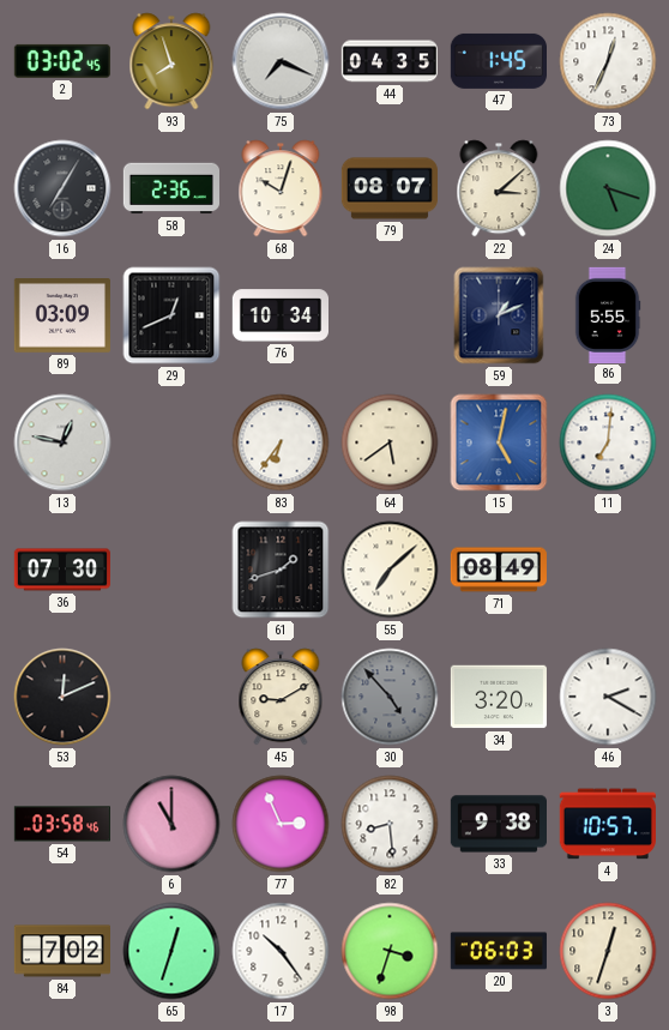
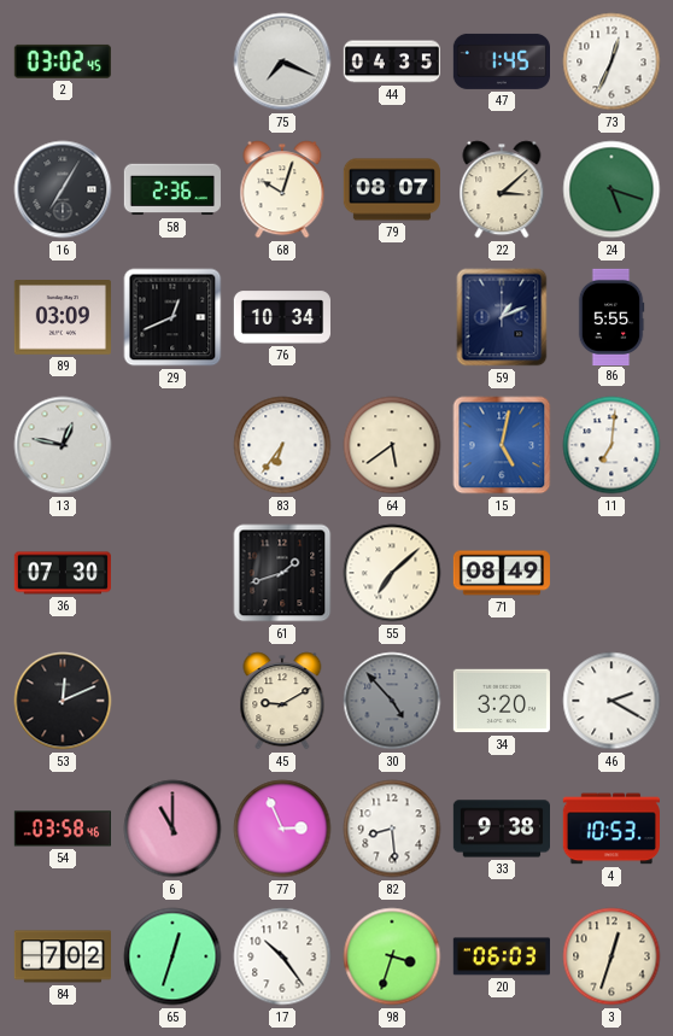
93: 7:57 -> none (171, 61)
4: 10:57 -> 10:53 (611, 829)
